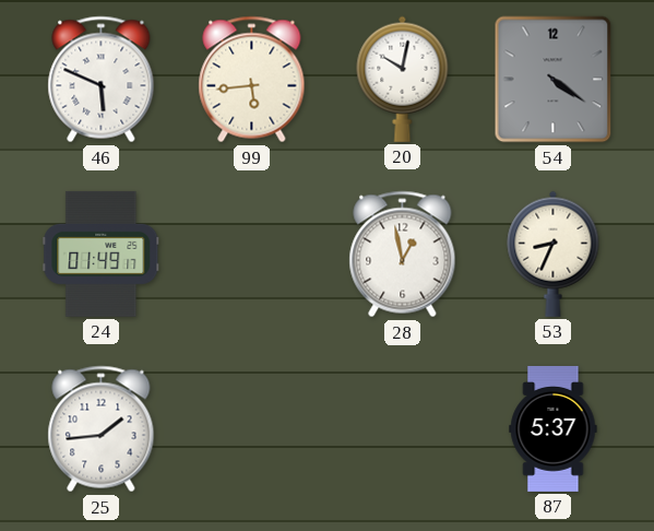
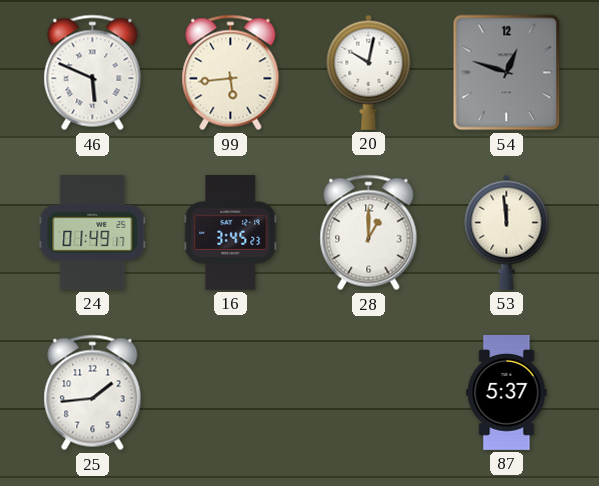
54: 4:21 -> 12:48 (507, 73)
16: none -> 3:45 (231, 232)
28: 12:58 -> 1:00 (369, 233)
53: 8:34 -> 11:59 (507, 232)
